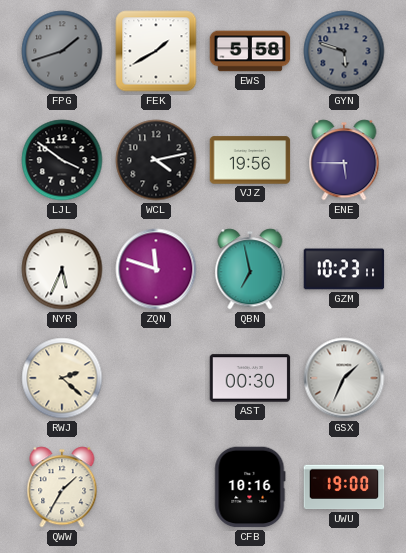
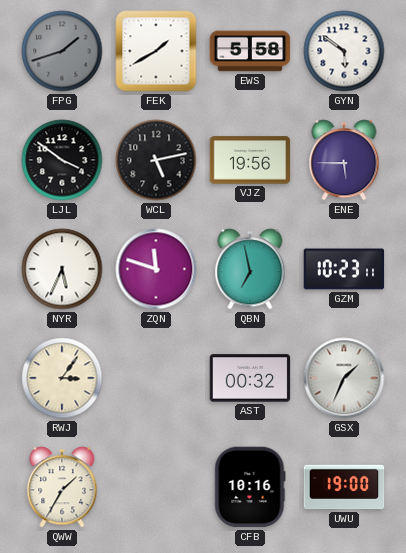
GYN: 5:48 -> 5:51 (344, 51)
GYN dial: grey -> white (344, 51)
WCL: 4:13 -> 5:13 (156, 160)
RWJ: 2:22 -> 3:06 (62, 378)
AST: 00:30 -> 00:32 (250, 378)
